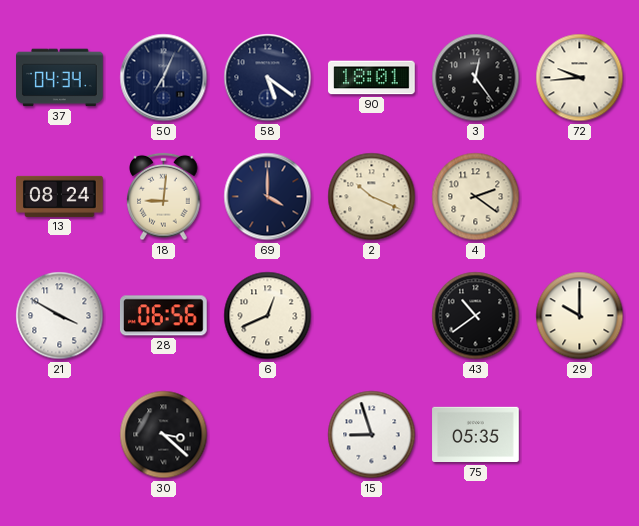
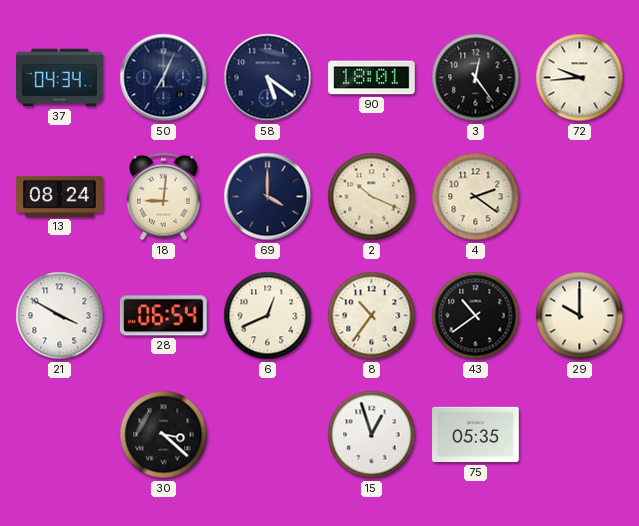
28: 06:56 -> 06:54 (163, 316)
8: none -> 10:36 (372, 316)
15: 8:57 -> 12:57 (372, 435)
